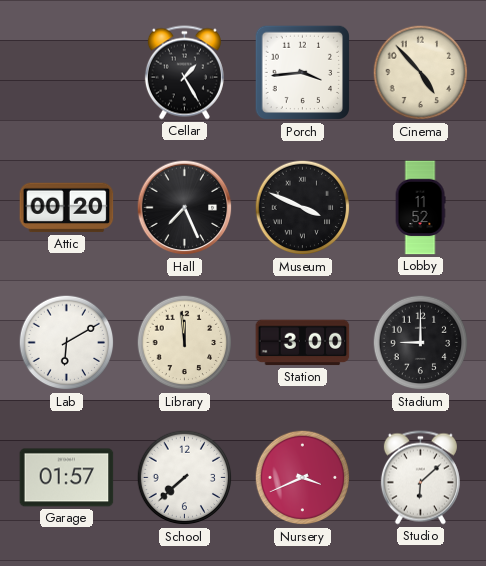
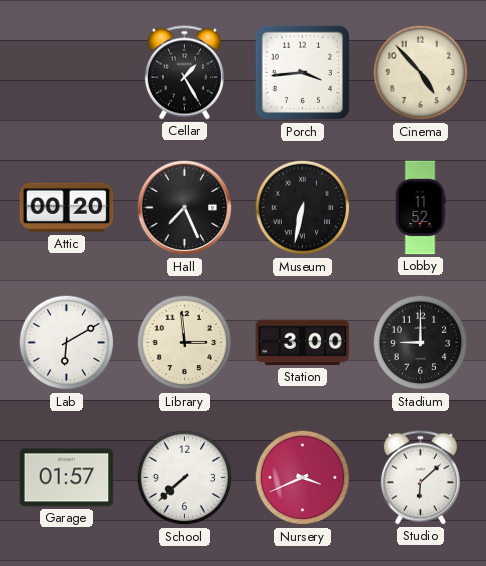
Museum: 3:49 -> 6:32 (303, 208)
Library: 11:59 -> 2:59 (185, 343)
